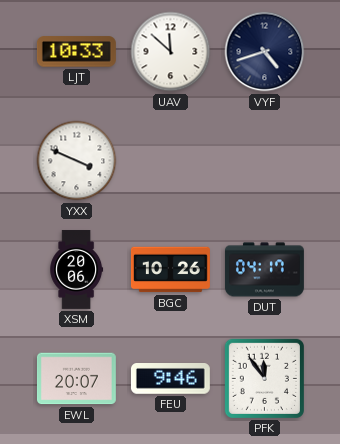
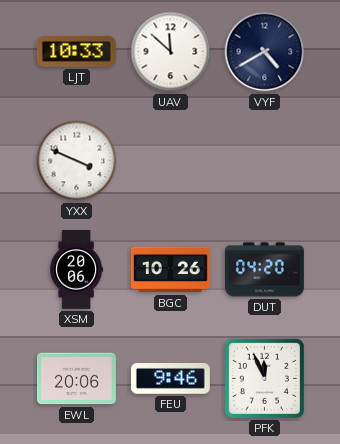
VYF: 4:42 -> 4:40 (265, 52)
DUT: 04:17 -> 04:20 (264, 270)
EWL: 20:07 -> 20:06 (76, 379)
PFK: 11:54 -> 11:56 (264, 378)
